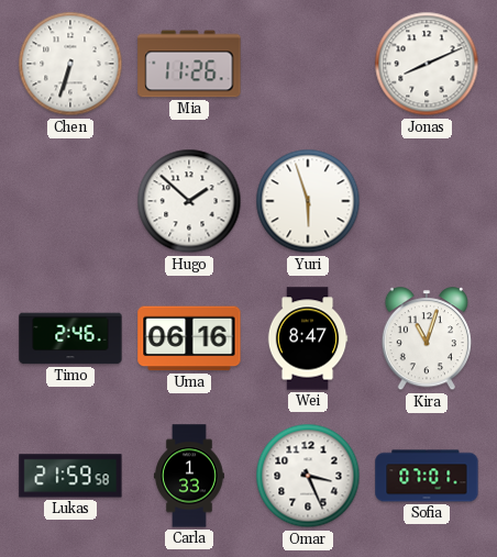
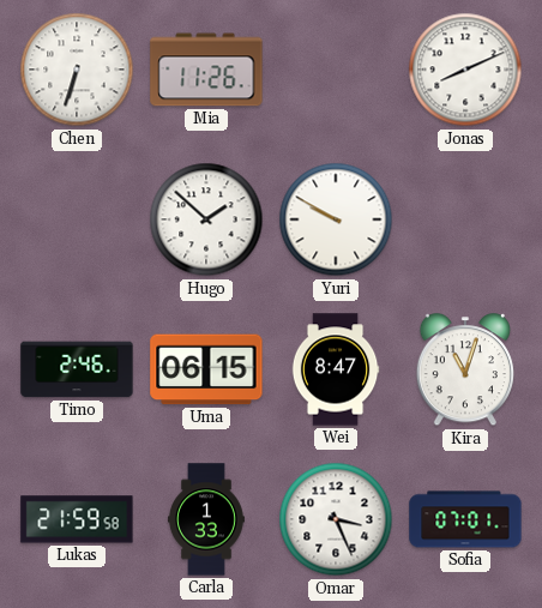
Yuri: 5:57 -> 9:50 (336, 219)
Uma: 06:16 -> 06:15 (206, 369)
